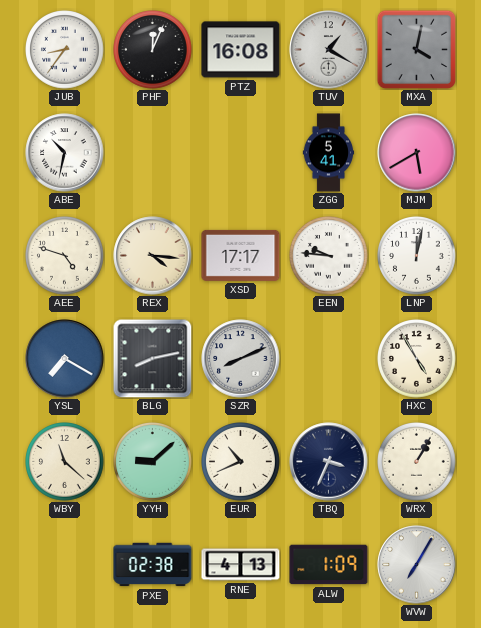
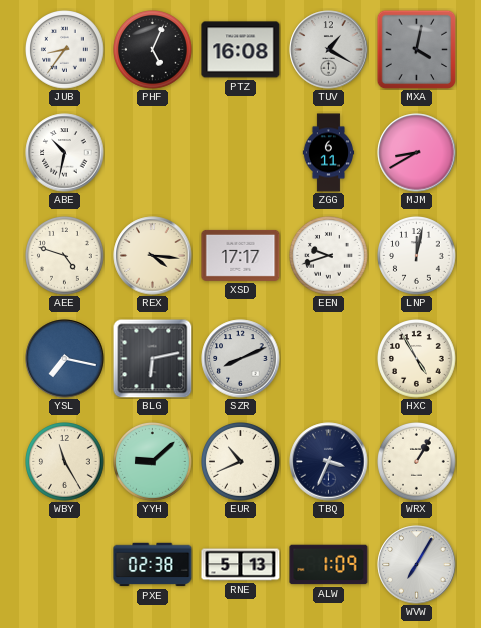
PHF: 12:04 -> 5:04 (153, 50)
ZGG: 5:41 -> 6:11 (329, 153)
MJM: 5:40 -> 8:40 (417, 153)
EEN: 9:46 -> 9:42 (329, 256)
YSL: 7:20 -> 7:17 (65, 359)
BLG: 8:13 -> 6:13 (152, 358)
WBY: 11:22 -> 11:25 (65, 462)
RNE: 4:13 -> 5:13 (241, 565)
